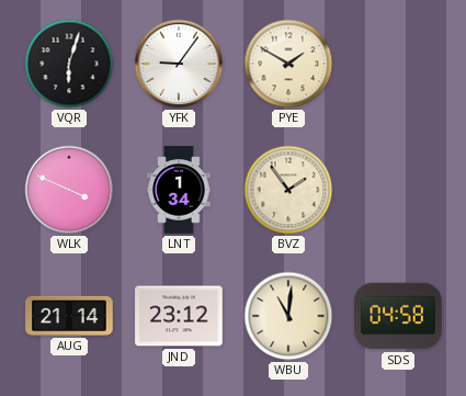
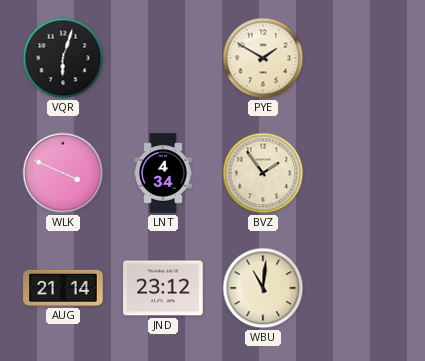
YFK: 9:06 -> none (179, 64)
LNT: 1:34 -> 4:34 (163, 173)
SDS: 04:58 -> none (398, 316)
